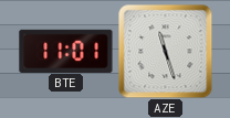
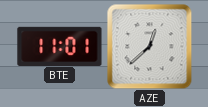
AZE: 11:27 -> 12:38 (149, 46)
